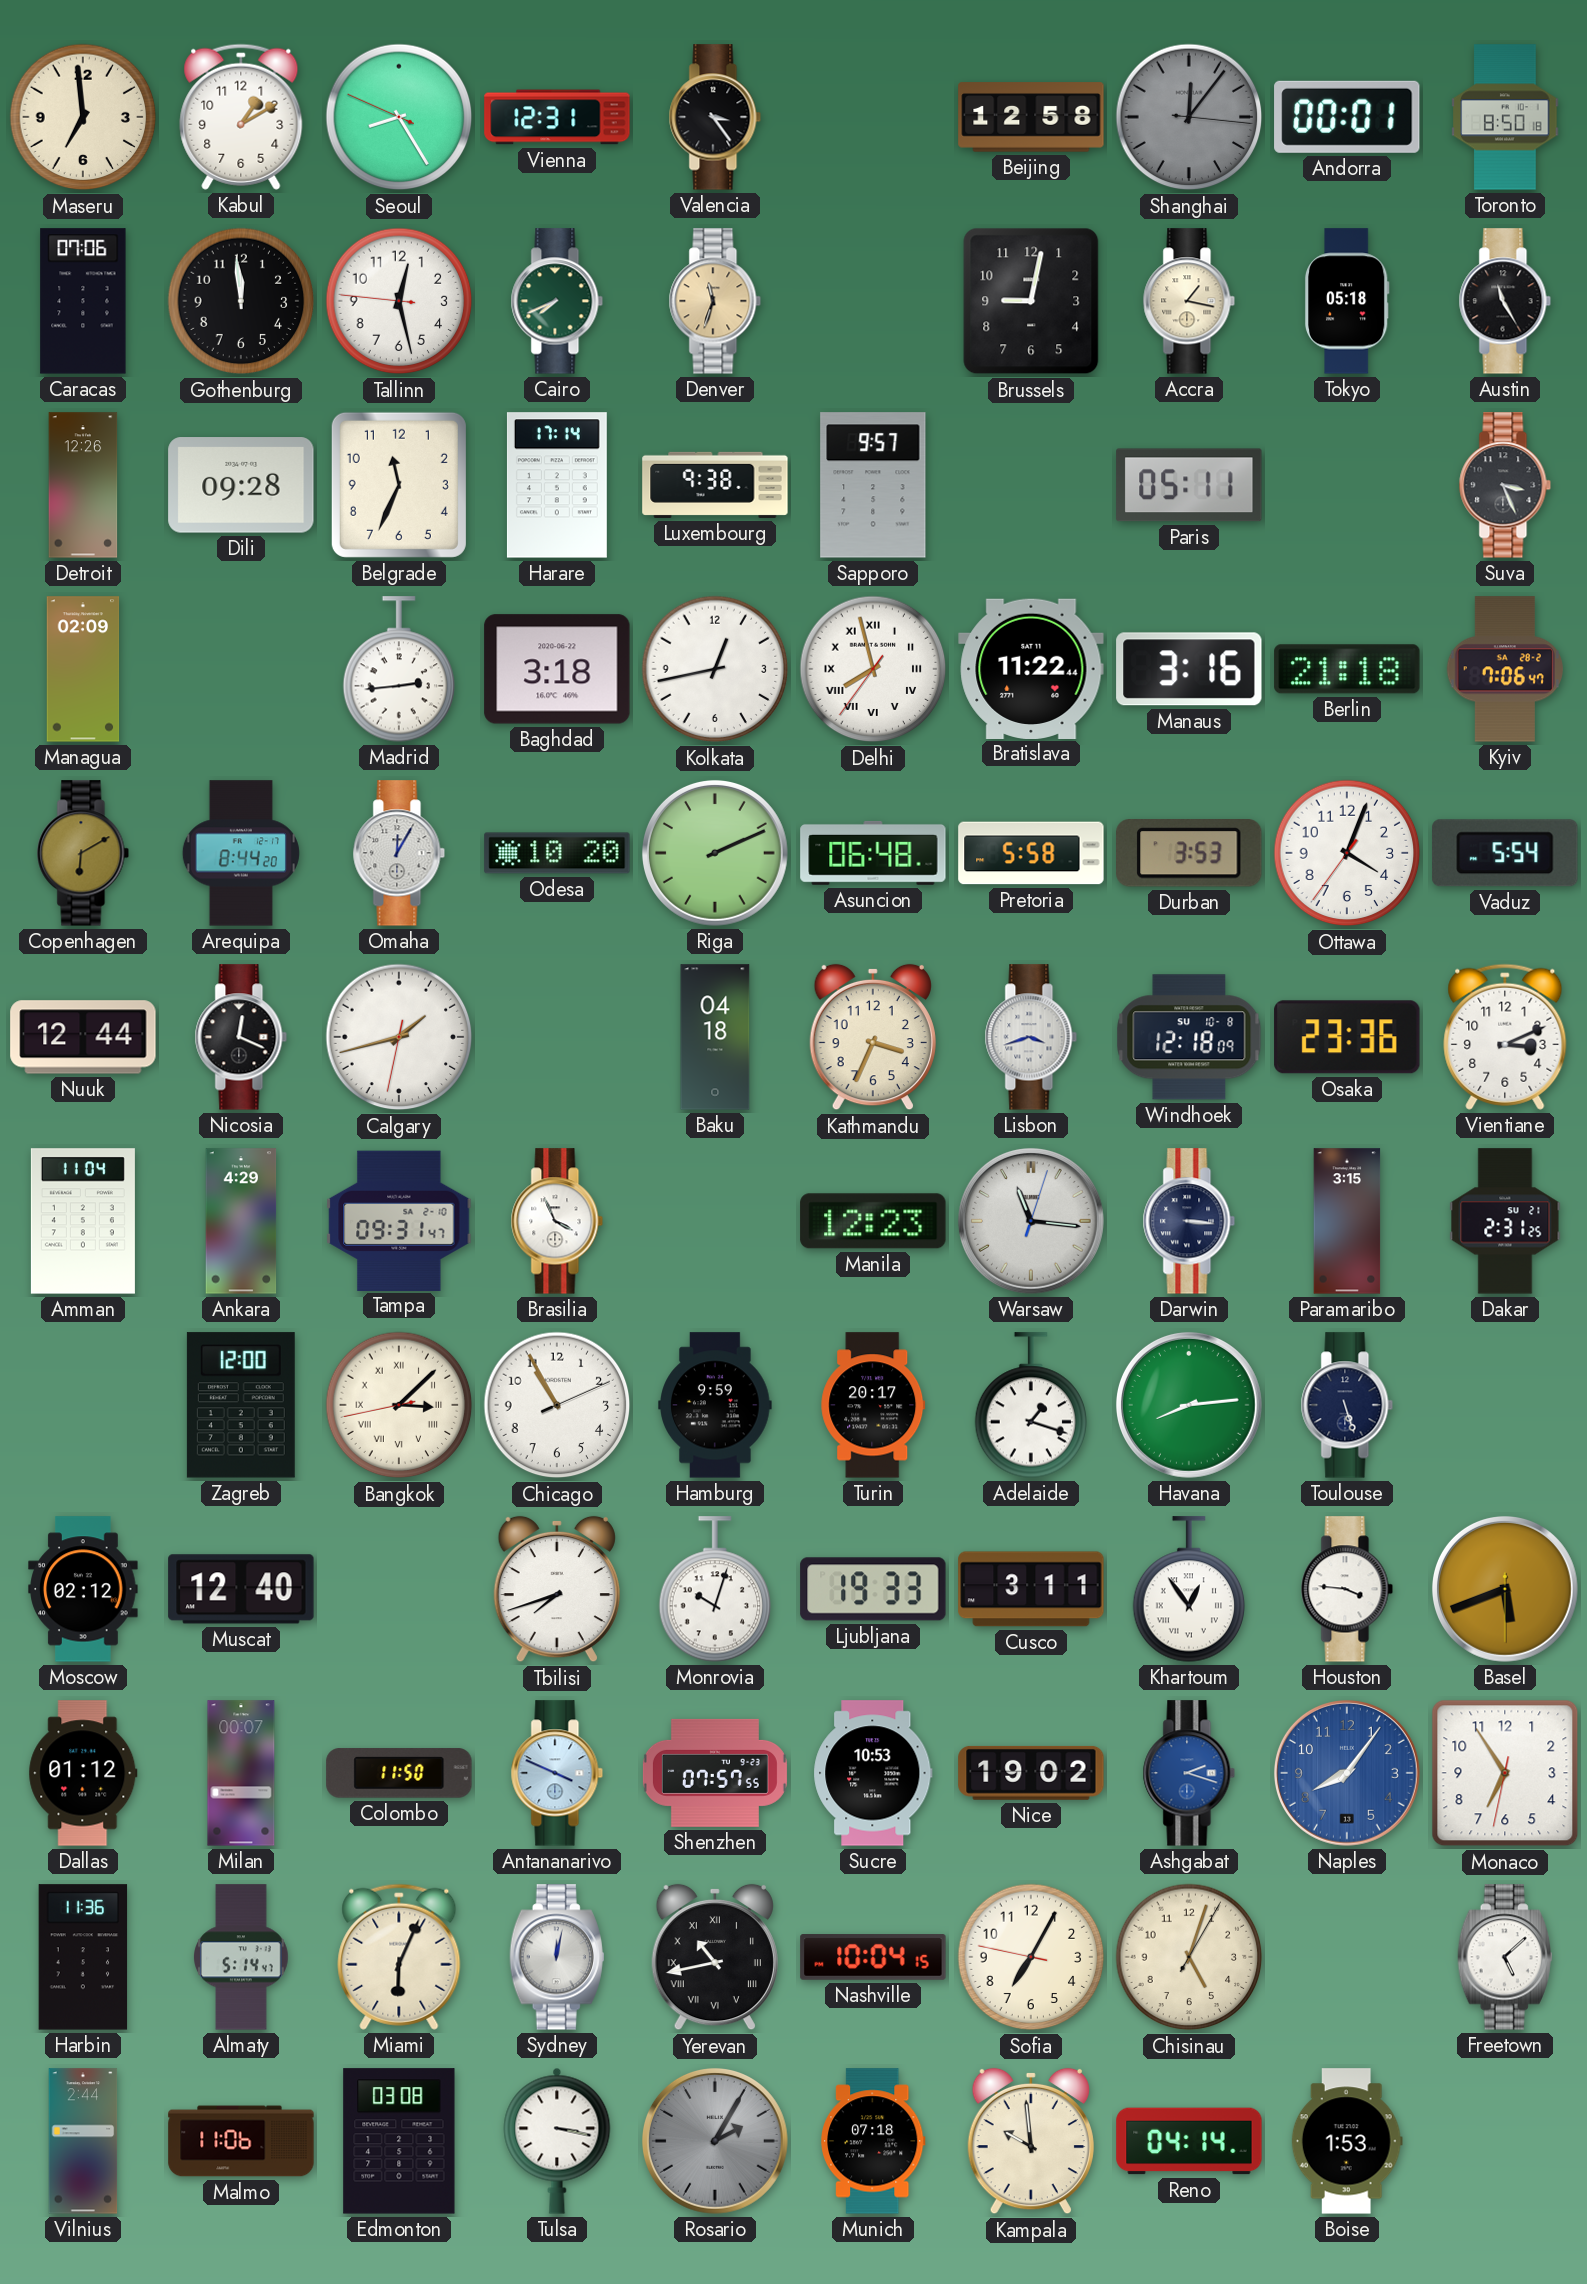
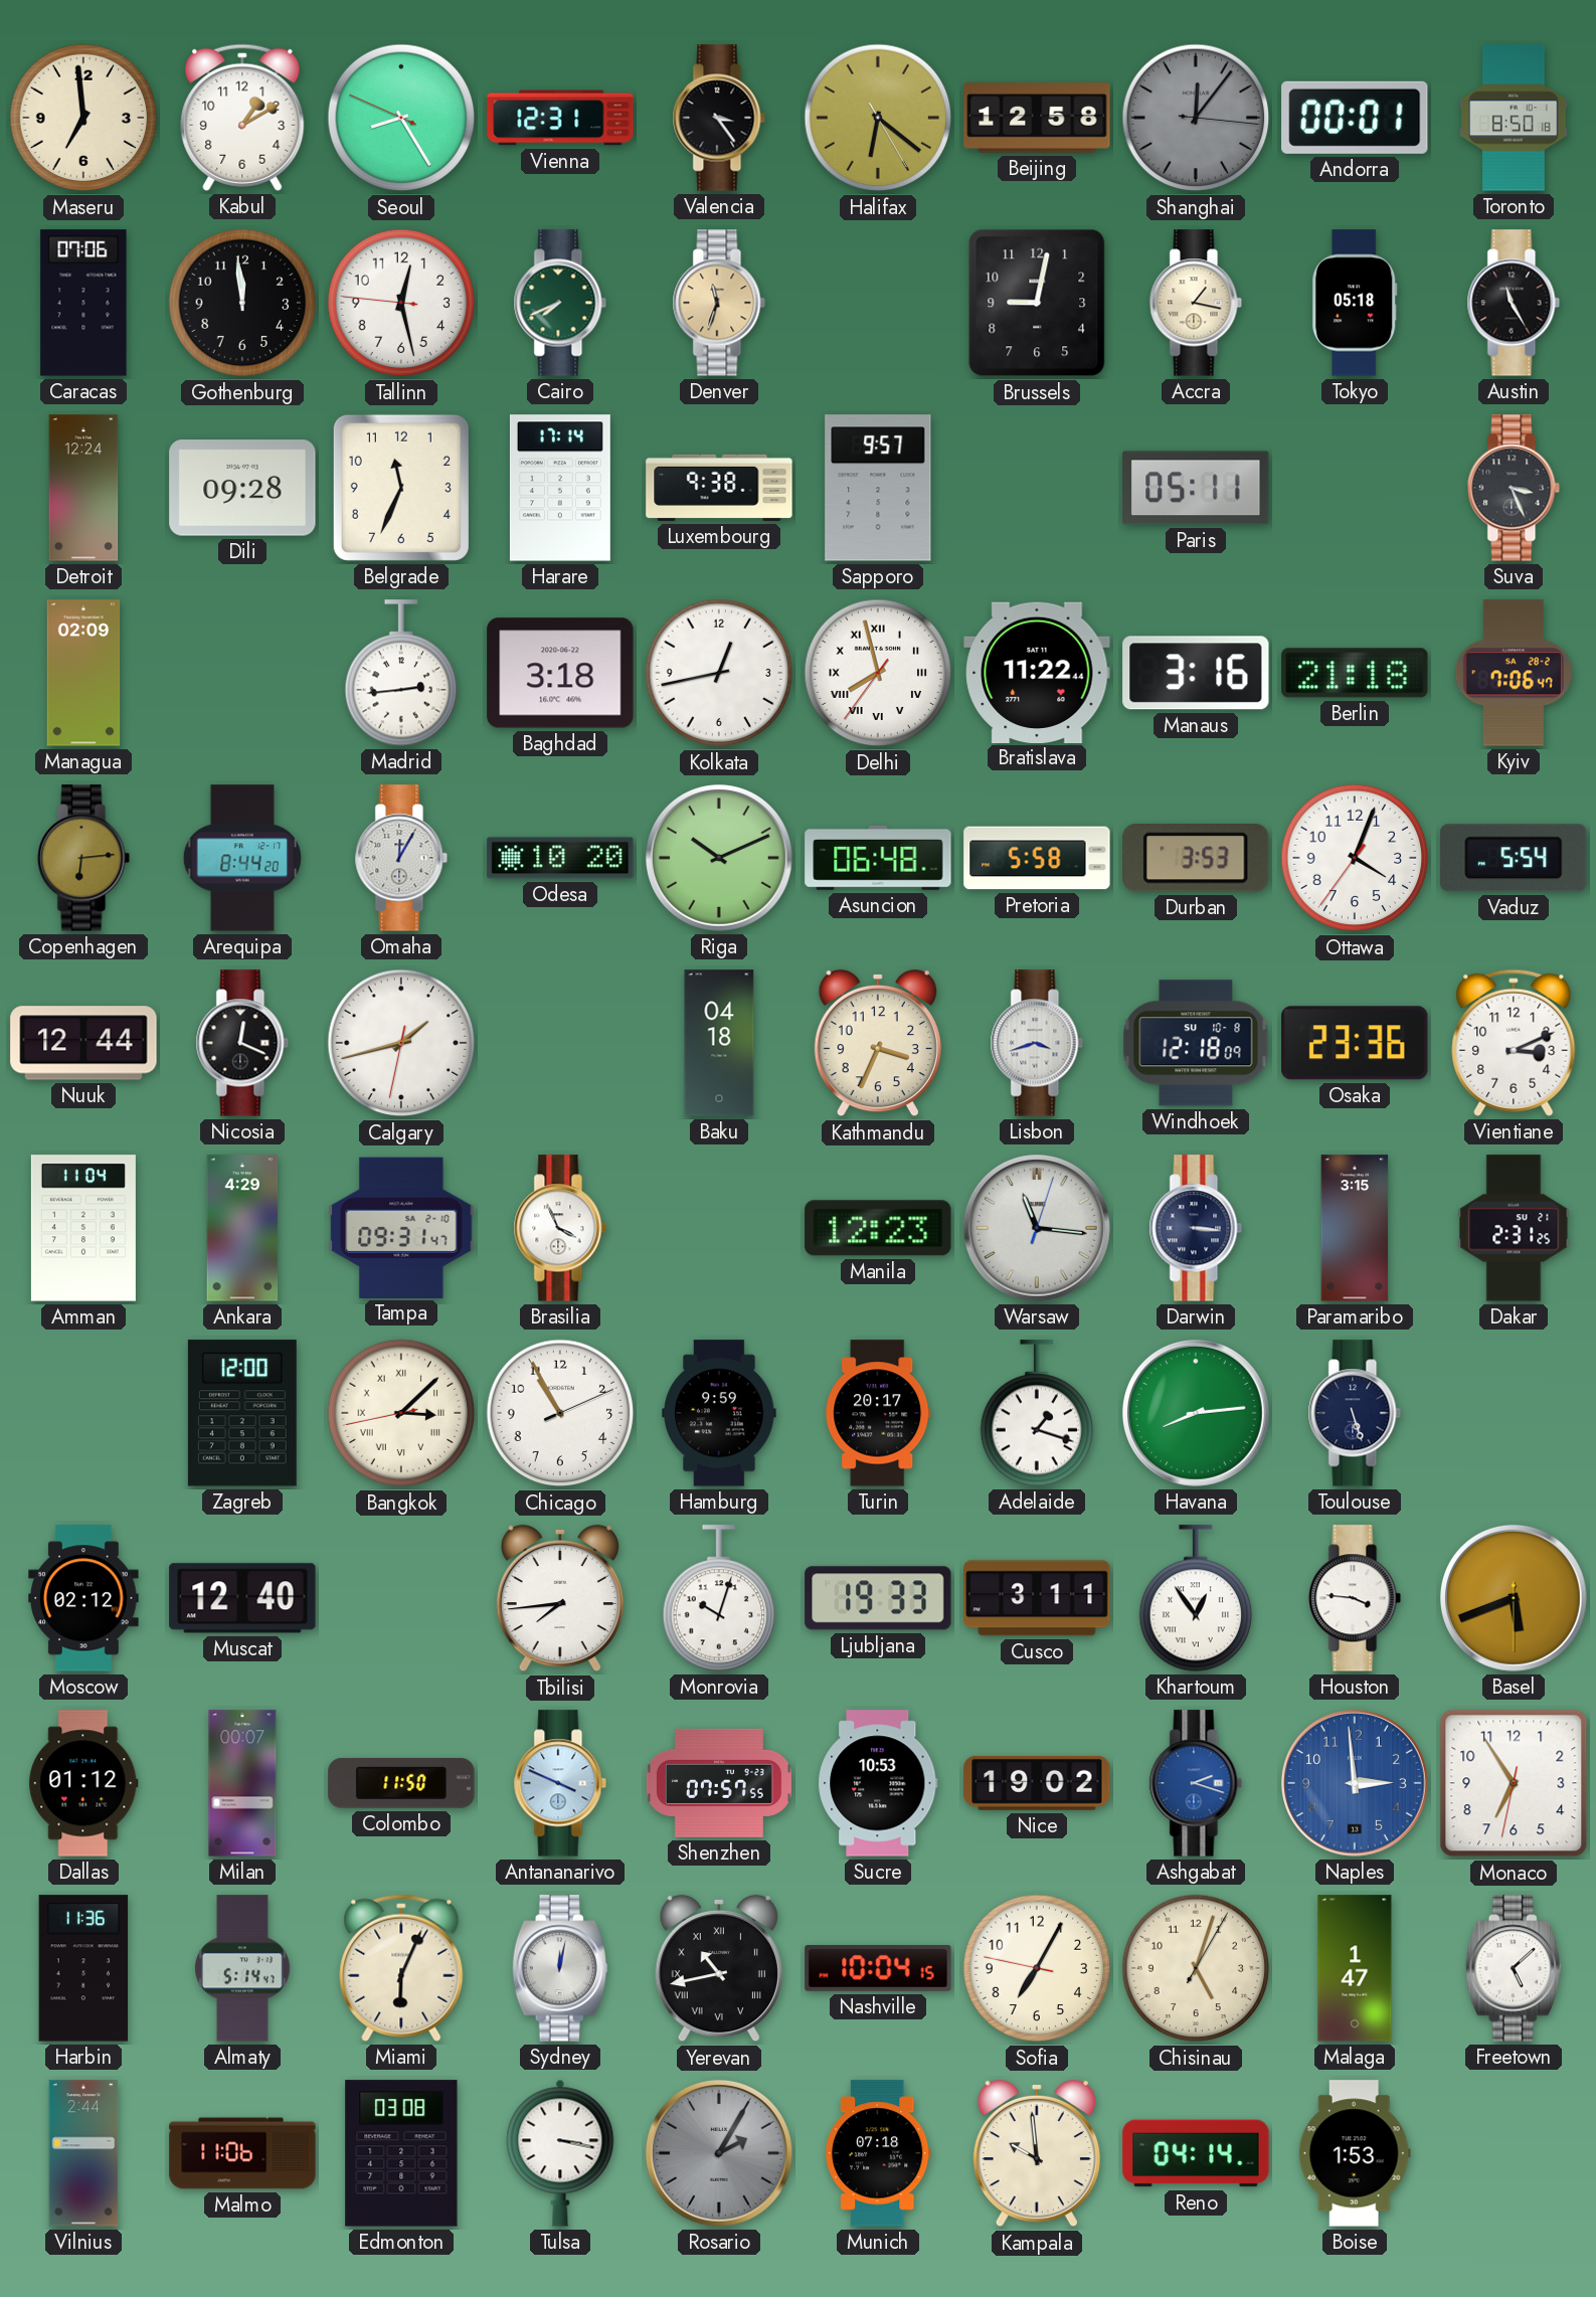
Halifax: none -> 6:21 (878, 118)
Detroit: 12:26 -> 12:24 (83, 488)
Copenhagen: 6:10 -> 6:14 (83, 858)
Riga: 2:11 -> 10:11 (719, 858)
Tbilisi: 7:42 -> 7:44 (560, 1598)
Naples: 8:06 -> 2:59 (1355, 1783)
Malaga: none -> 1:47 (1355, 1968)
